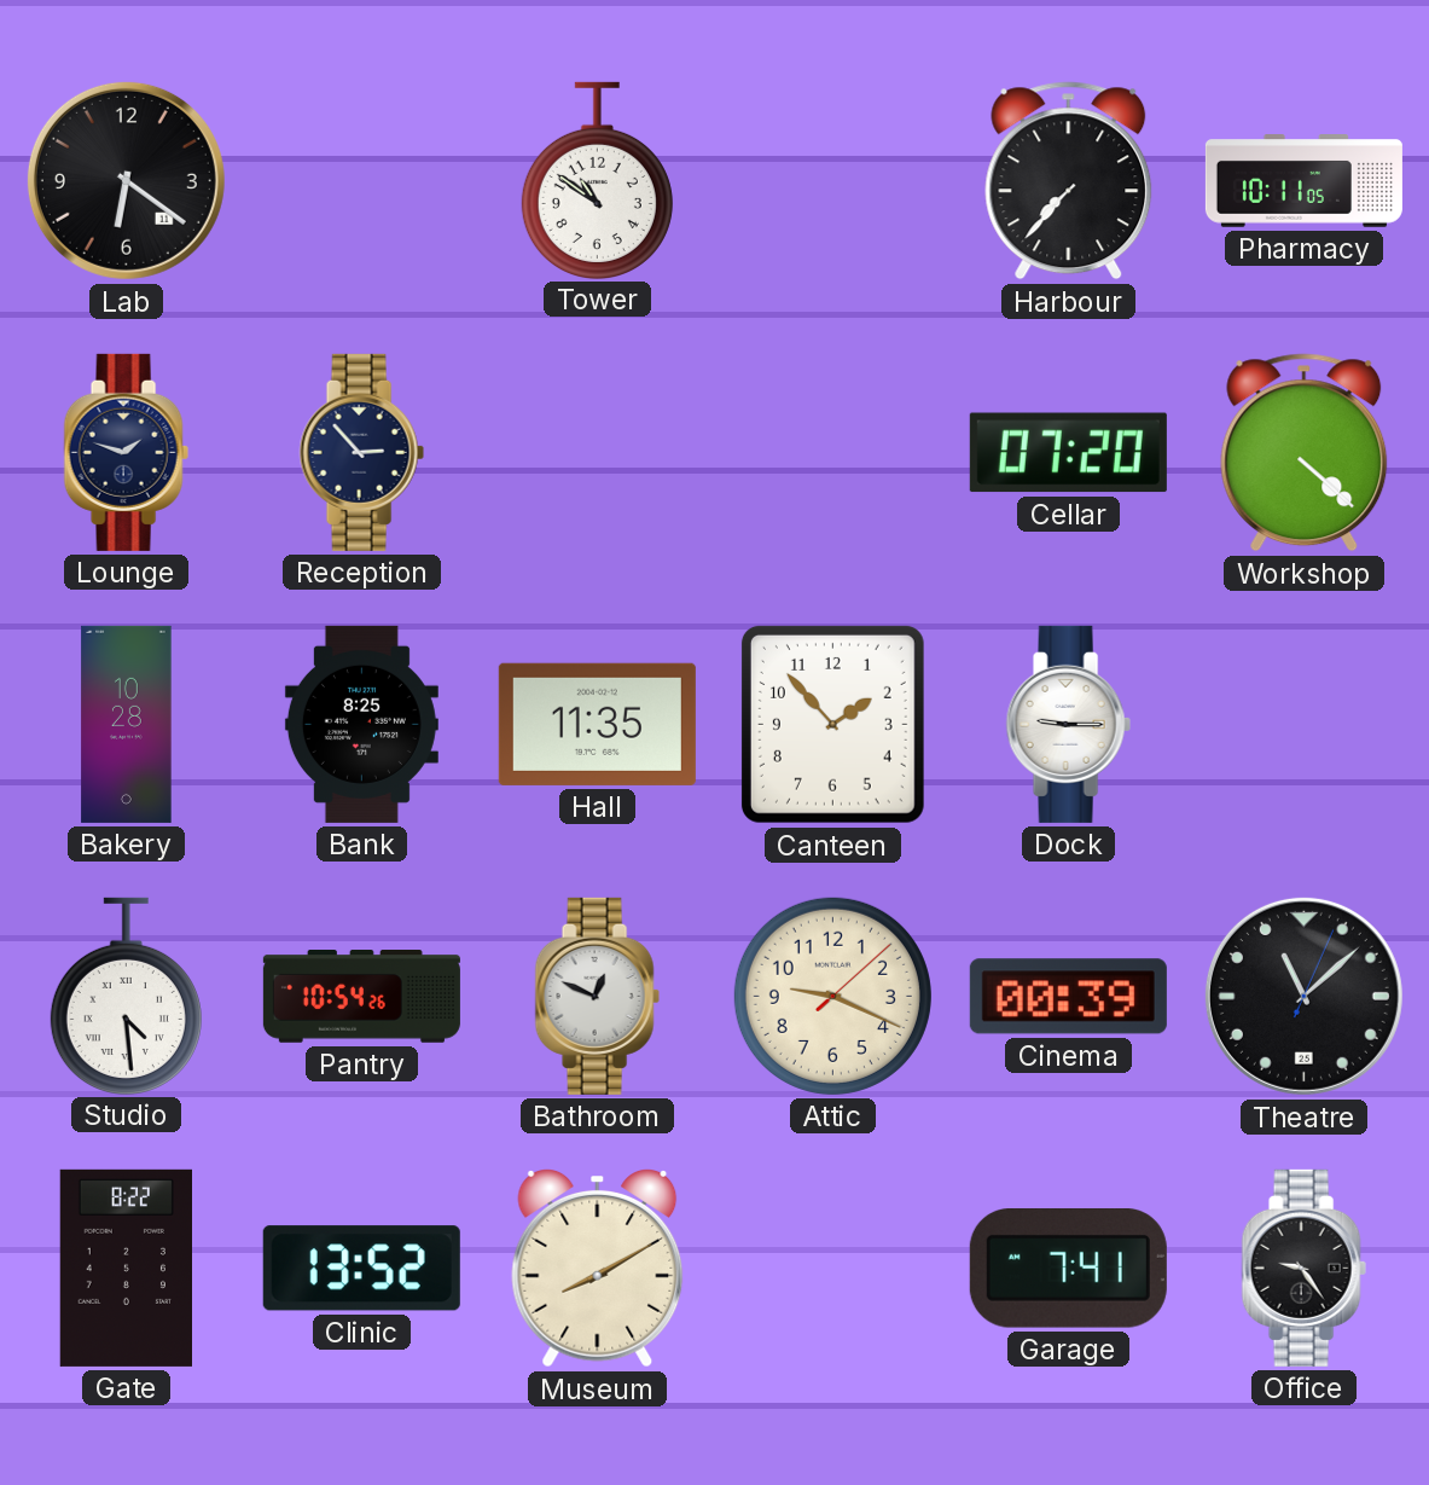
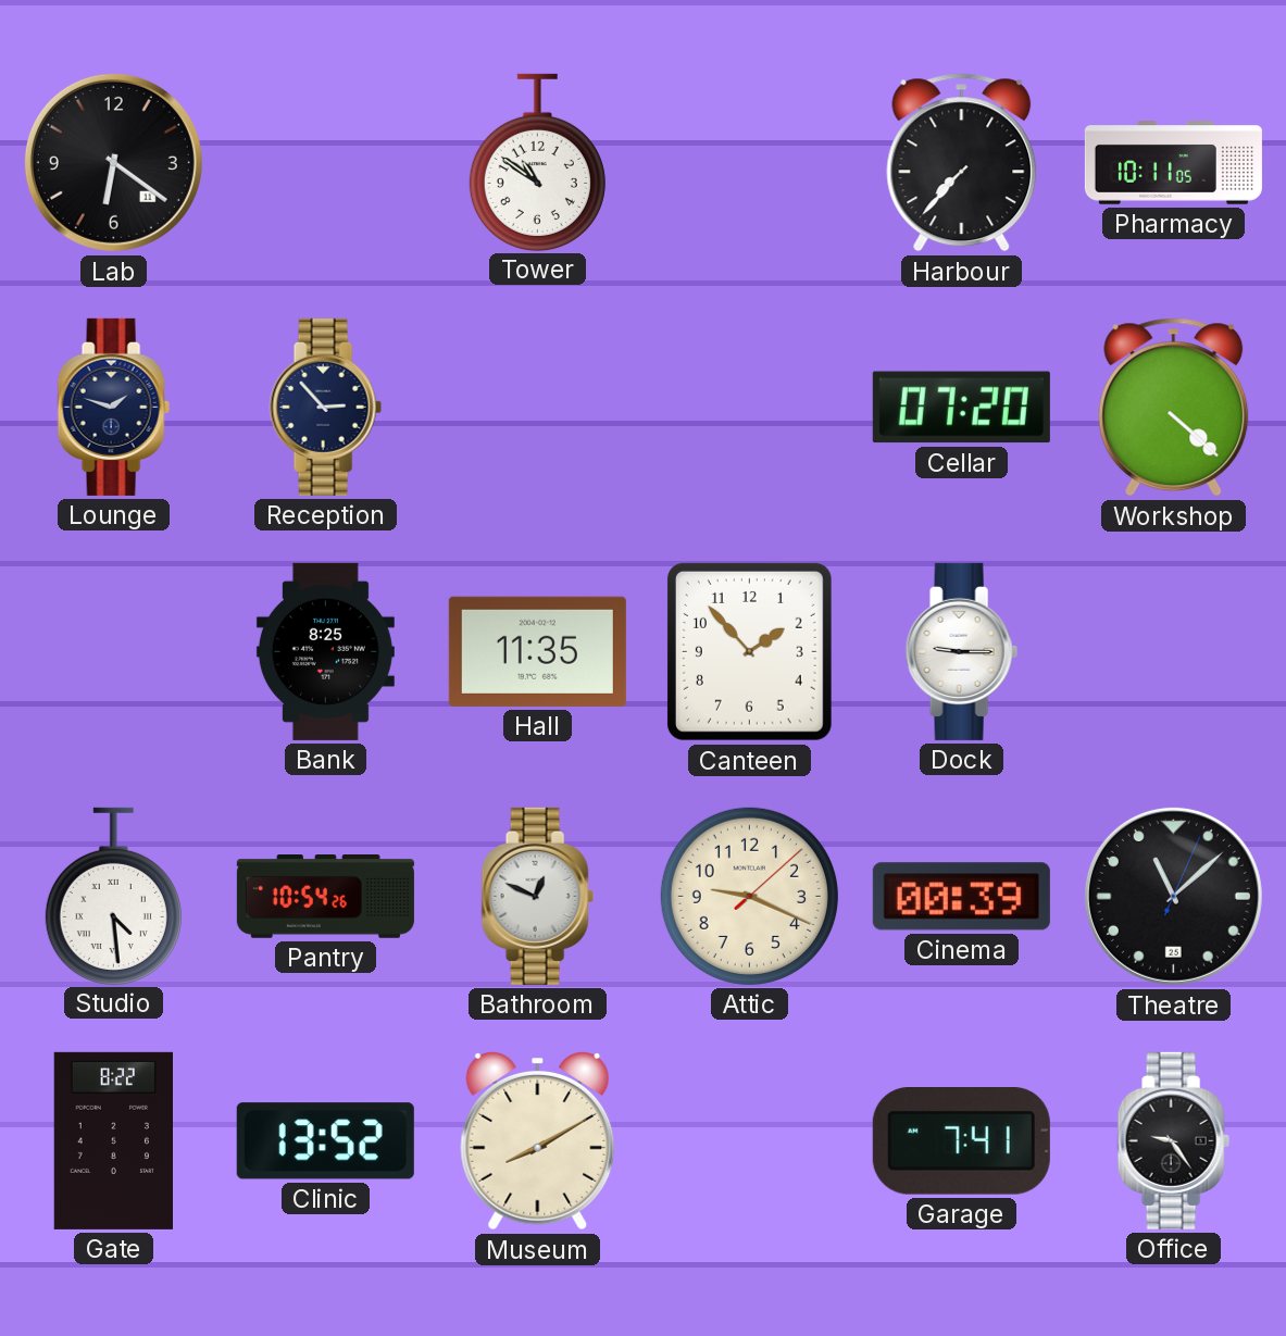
Bakery: 10:28 -> none (127, 724)
